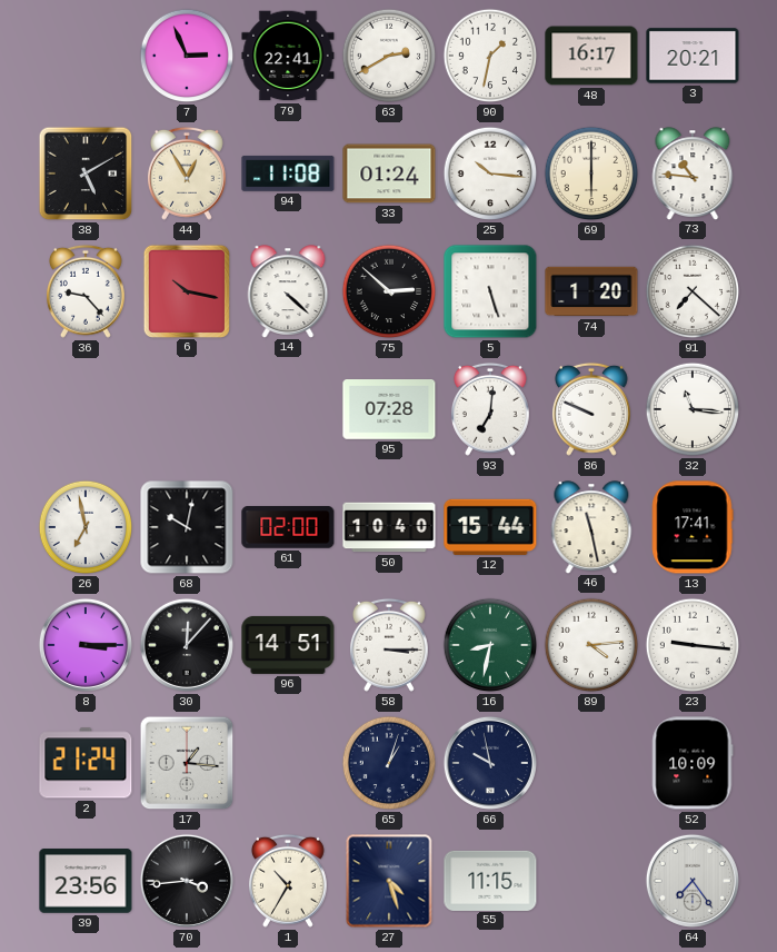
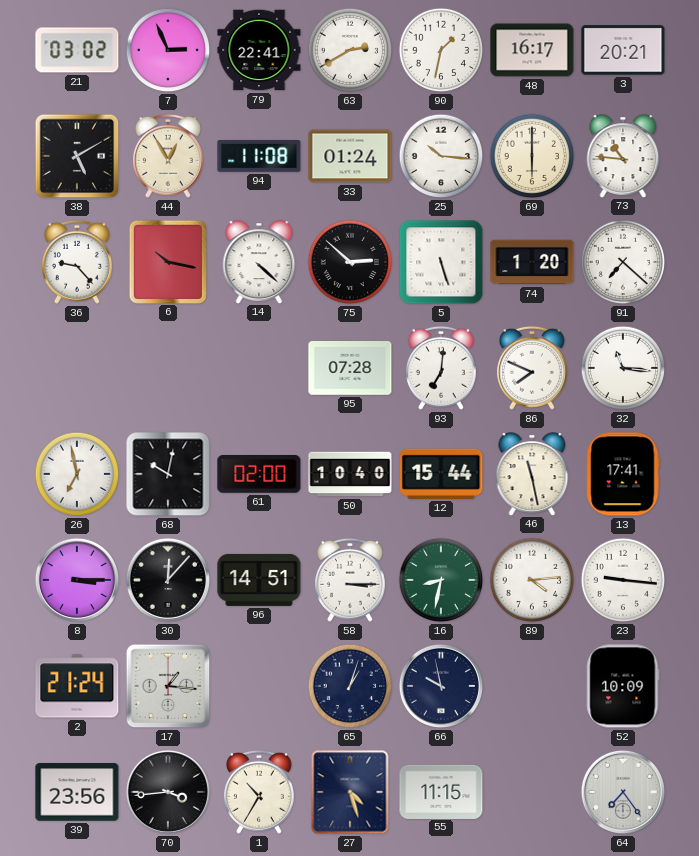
21: none -> 03:02 (77, 50)
86: 9:49 -> 7:49 (532, 368)
